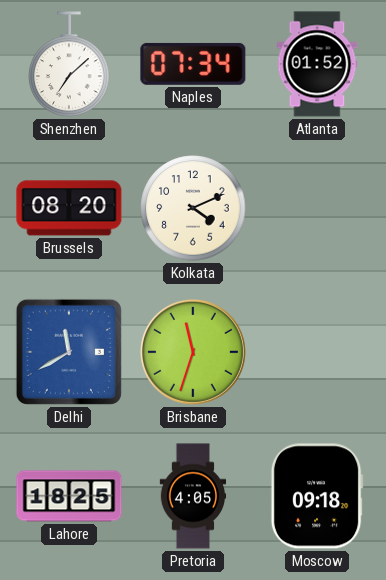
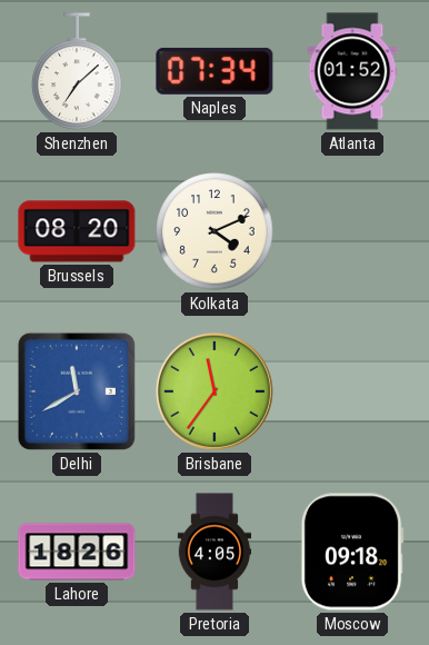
Brisbane: 11:33 -> 11:36 (214, 391)
Lahore: 18:25 -> 18:26 (77, 552)
